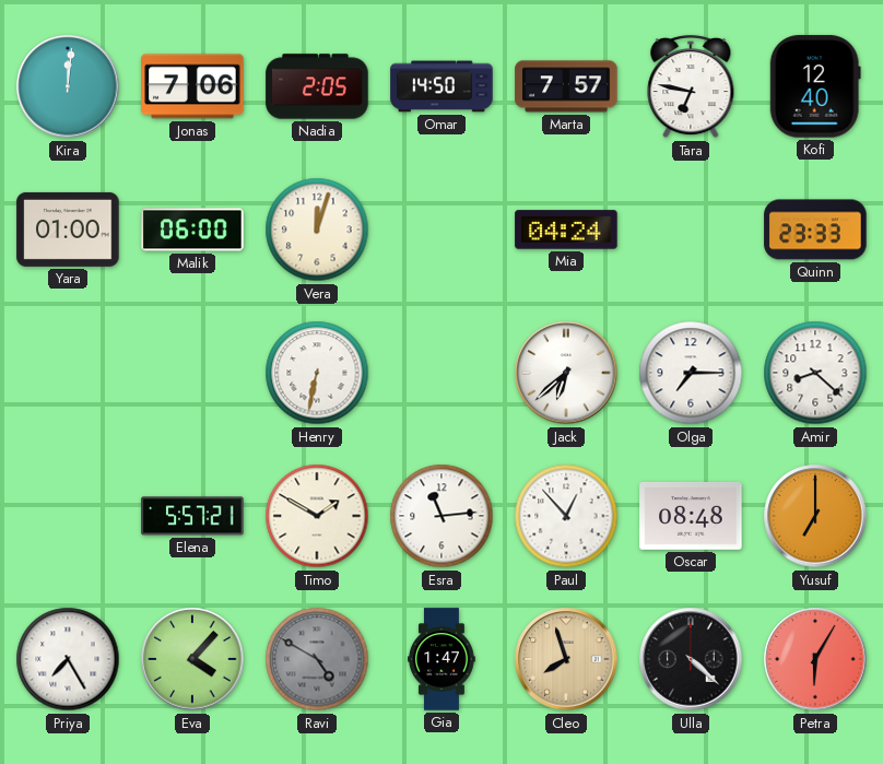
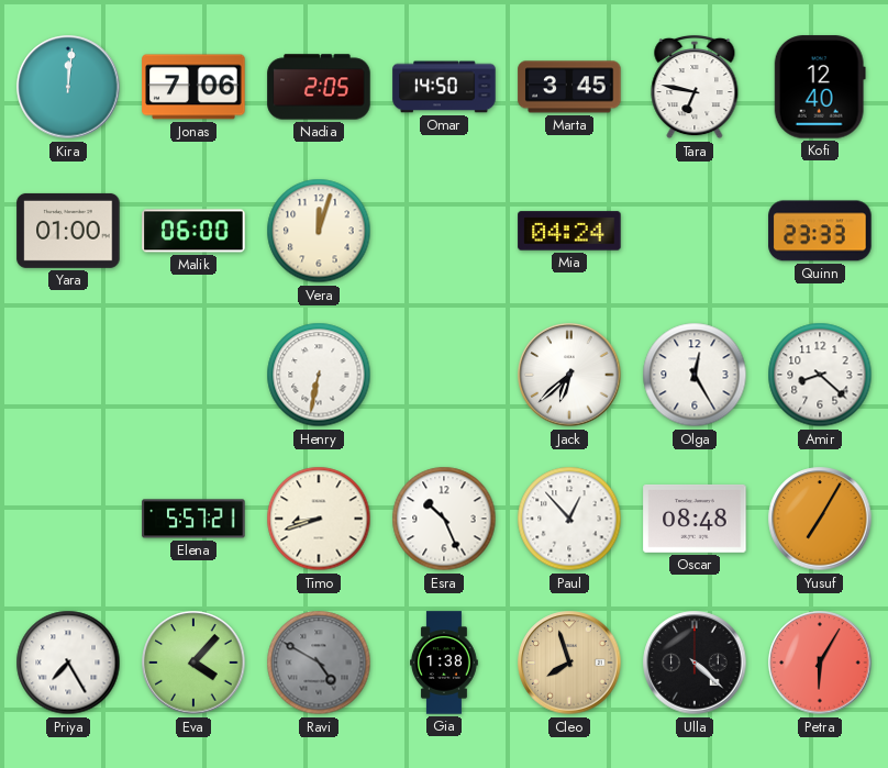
Marta: 7:57 -> 3:45 (569, 87)
Olga: 7:15 -> 12:25 (695, 375)
Timo: 1:50 -> 8:42 (319, 519)
Esra: 11:14 -> 10:26 (444, 519)
Yusuf: 7:00 -> 7:05 (820, 519)
Gia: 1:47 -> 1:38 (444, 663)
